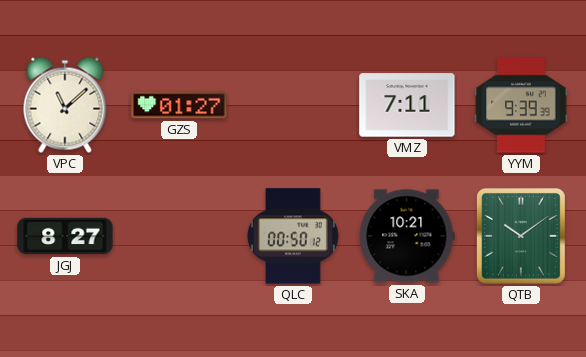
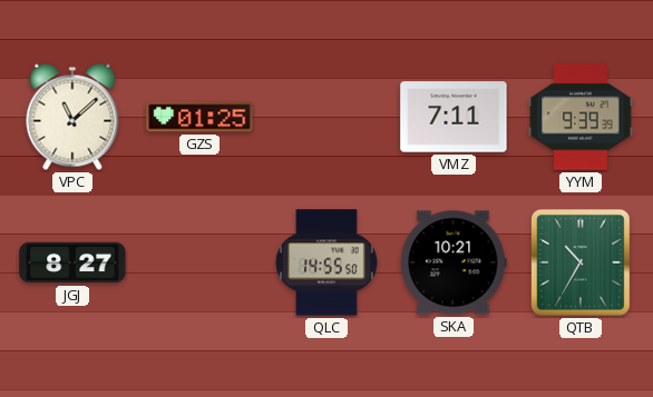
GZS: 01:27 -> 01:25 (199, 117)
QLC: 00:50 -> 14:55 (328, 262)
QTB: 10:09 -> 10:35 (582, 264)
